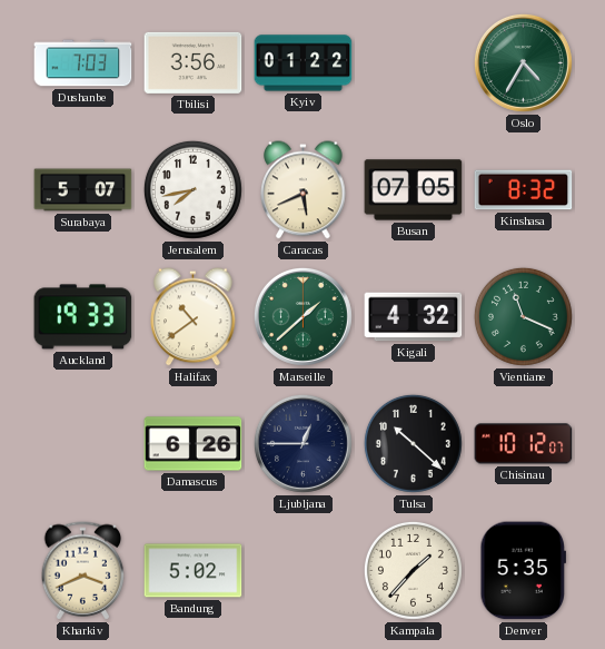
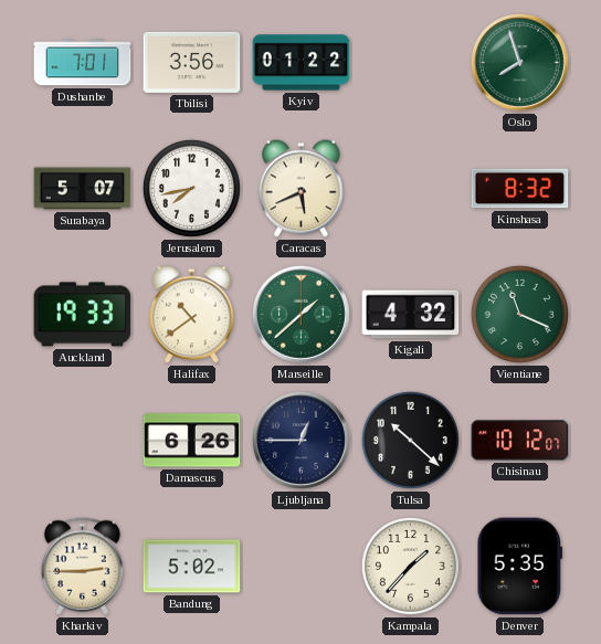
Dushanbe: 7:03 -> 7:01 (83, 63)
Oslo: 4:35 -> 7:57 (519, 62)
Busan: 07:05 -> none (414, 190)
Kharkiv: 3:41 -> 2:45 (83, 567)
